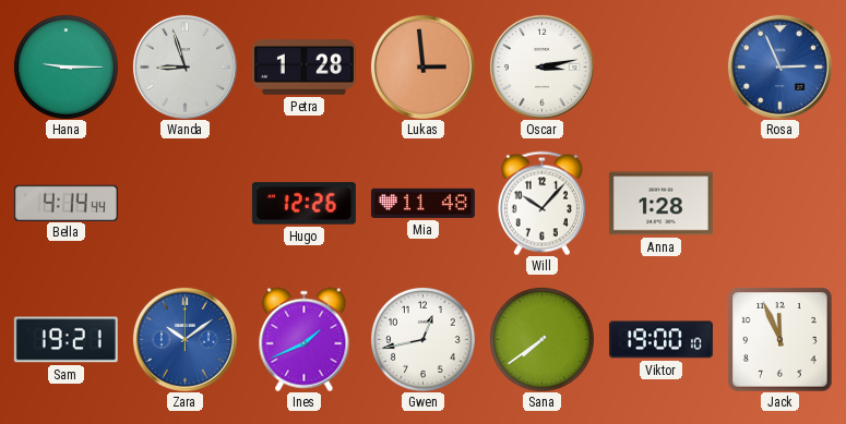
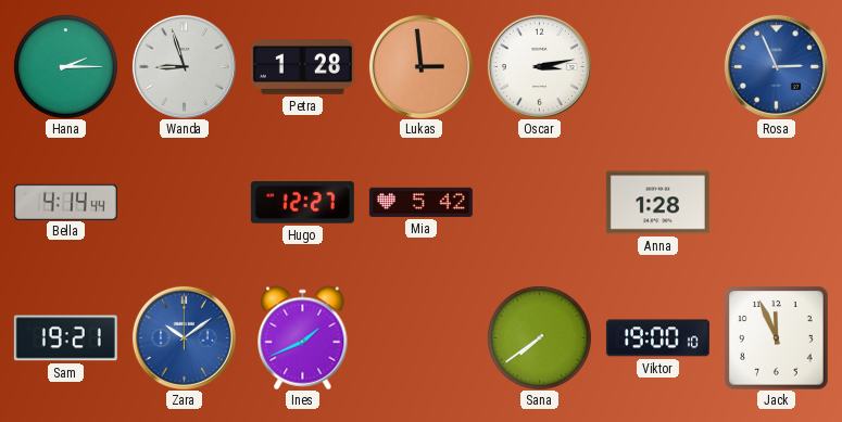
Hana: 9:15 -> 2:15 (65, 66)
Hugo: 12:26 -> 12:27 (302, 203)
Mia: 11:48 -> 5:42 (420, 202)
Will: 10:07 -> none (541, 203)
Gwen: 12:43 -> none (422, 339)
